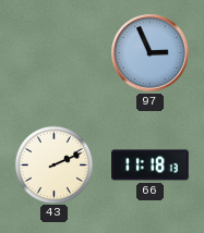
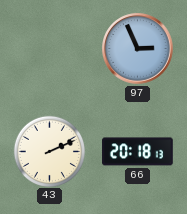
66: 11:18 -> 20:18 (138, 152)
